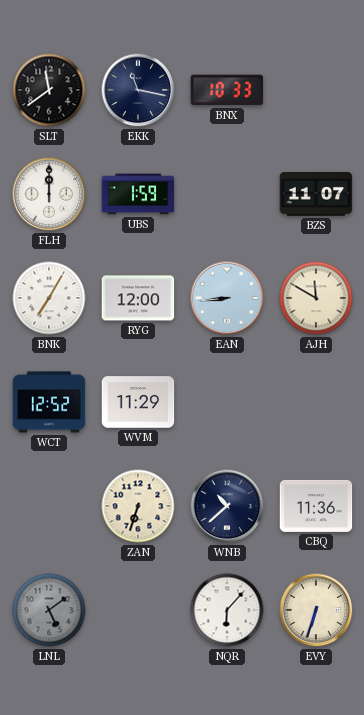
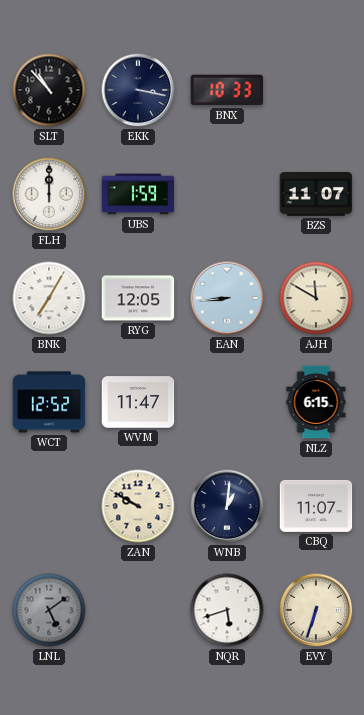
SLT: 11:39 -> 10:53 (49, 90)
EKK: 11:17 -> 3:17 (138, 90)
RYG: 12:00 -> 12:05 (138, 298)
WVM: 11:29 -> 11:47 (138, 402)
NLZ: none -> 6:15 (316, 402)
ZAN: 6:33 -> 9:50 (138, 506)
WNB: 10:38 -> 1:01 (227, 506)
CBQ: 11:36 -> 11:07 (316, 506)
NQR: 6:07 -> 5:42 (227, 610)
